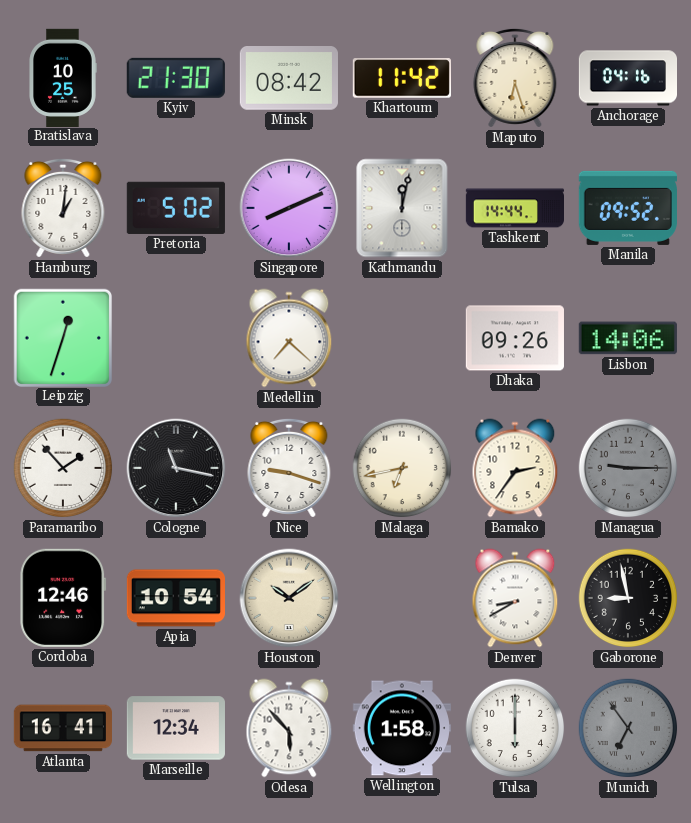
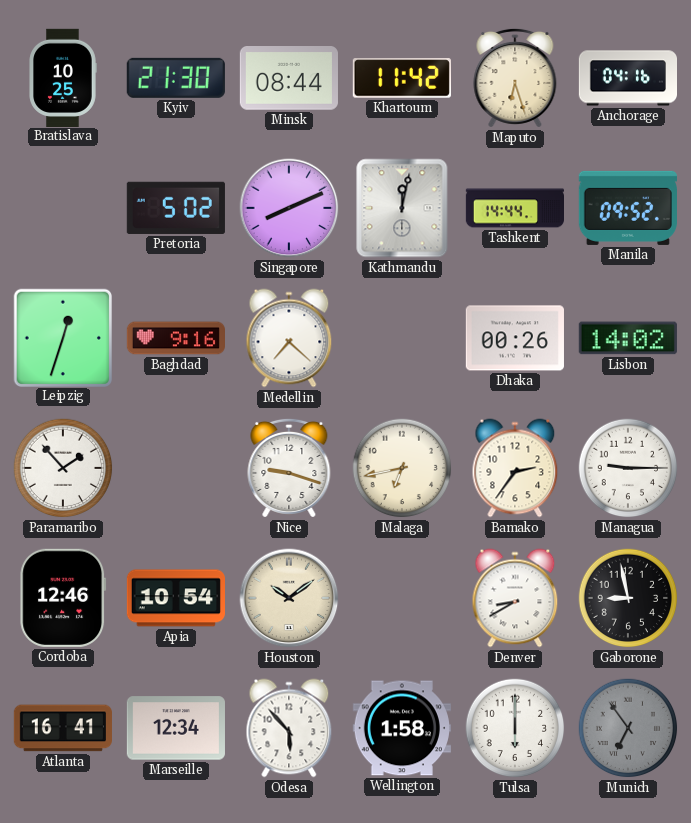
Minsk: 08:42 -> 08:44 (289, 78)
Hamburg: 1:01 -> none (63, 208)
Baghdad: none -> 9:16 (175, 338)
Dhaka: 09:26 -> 00:26 (515, 338)
Lisbon: 14:06 -> 14:02 (628, 338)
Cologne: 11:17 -> none (176, 468)
Managua dial: grey -> white (628, 468)
